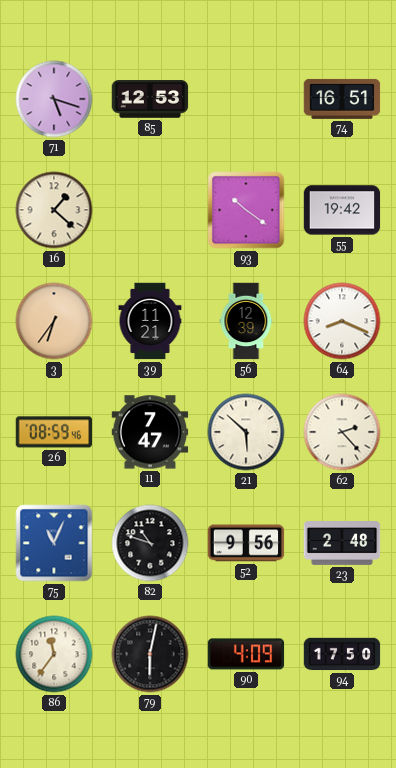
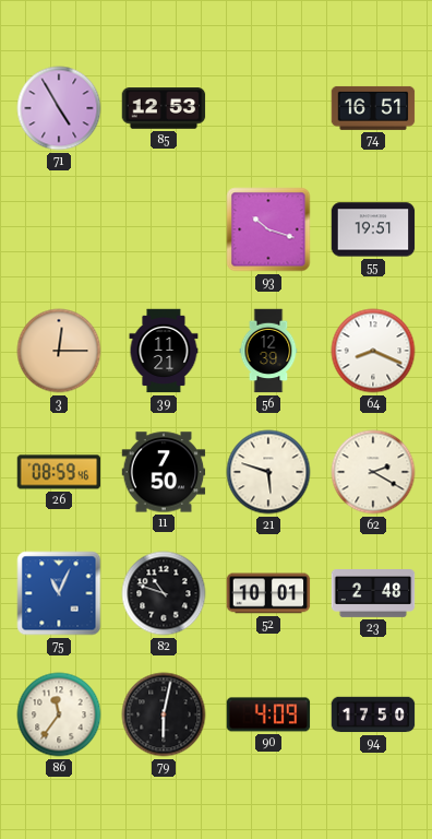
71: 5:18 -> 4:55 (59, 108)
16: 1:22 -> none (54, 210)
93: 10:21 -> 10:18 (268, 229)
55: 19:42 -> 19:51 (373, 229)
3: 6:36 -> 12:15 (59, 351)
11: 7:47 -> 7:50 (164, 472)
21: 5:52 -> 5:48 (268, 472)
62: 2:23 -> 2:20 (373, 472)
52: 9:56 -> 10:01 (268, 593)
